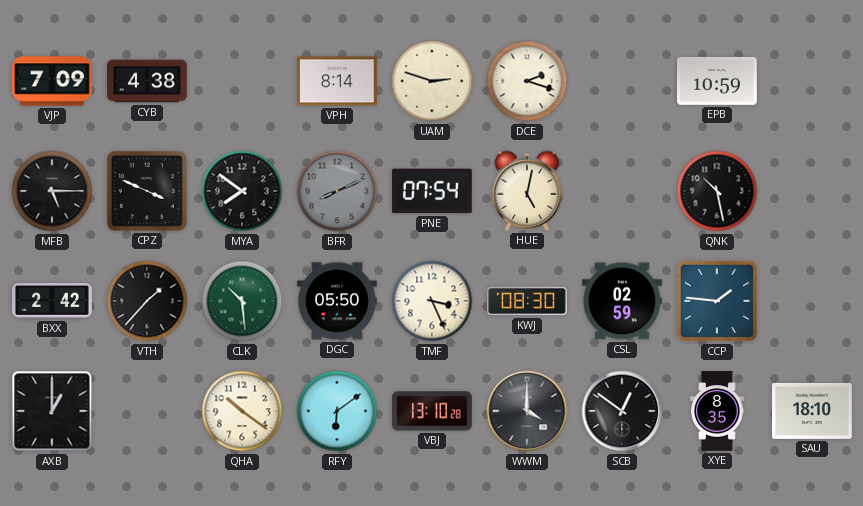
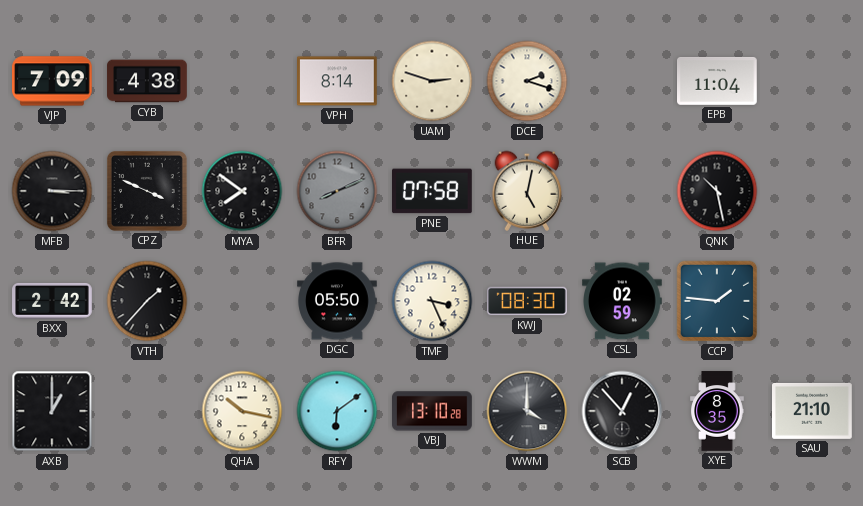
EPB: 10:59 -> 11:04 (718, 81)
MFB: 5:15 -> 3:15 (52, 191)
PNE: 07:54 -> 07:58 (433, 191)
CLK: 10:29 -> none (242, 301)
QHA: 10:21 -> 10:17 (242, 411)
SCB: 12:51 -> 12:53 (622, 411)
SAU: 18:10 -> 21:10 (813, 411)
